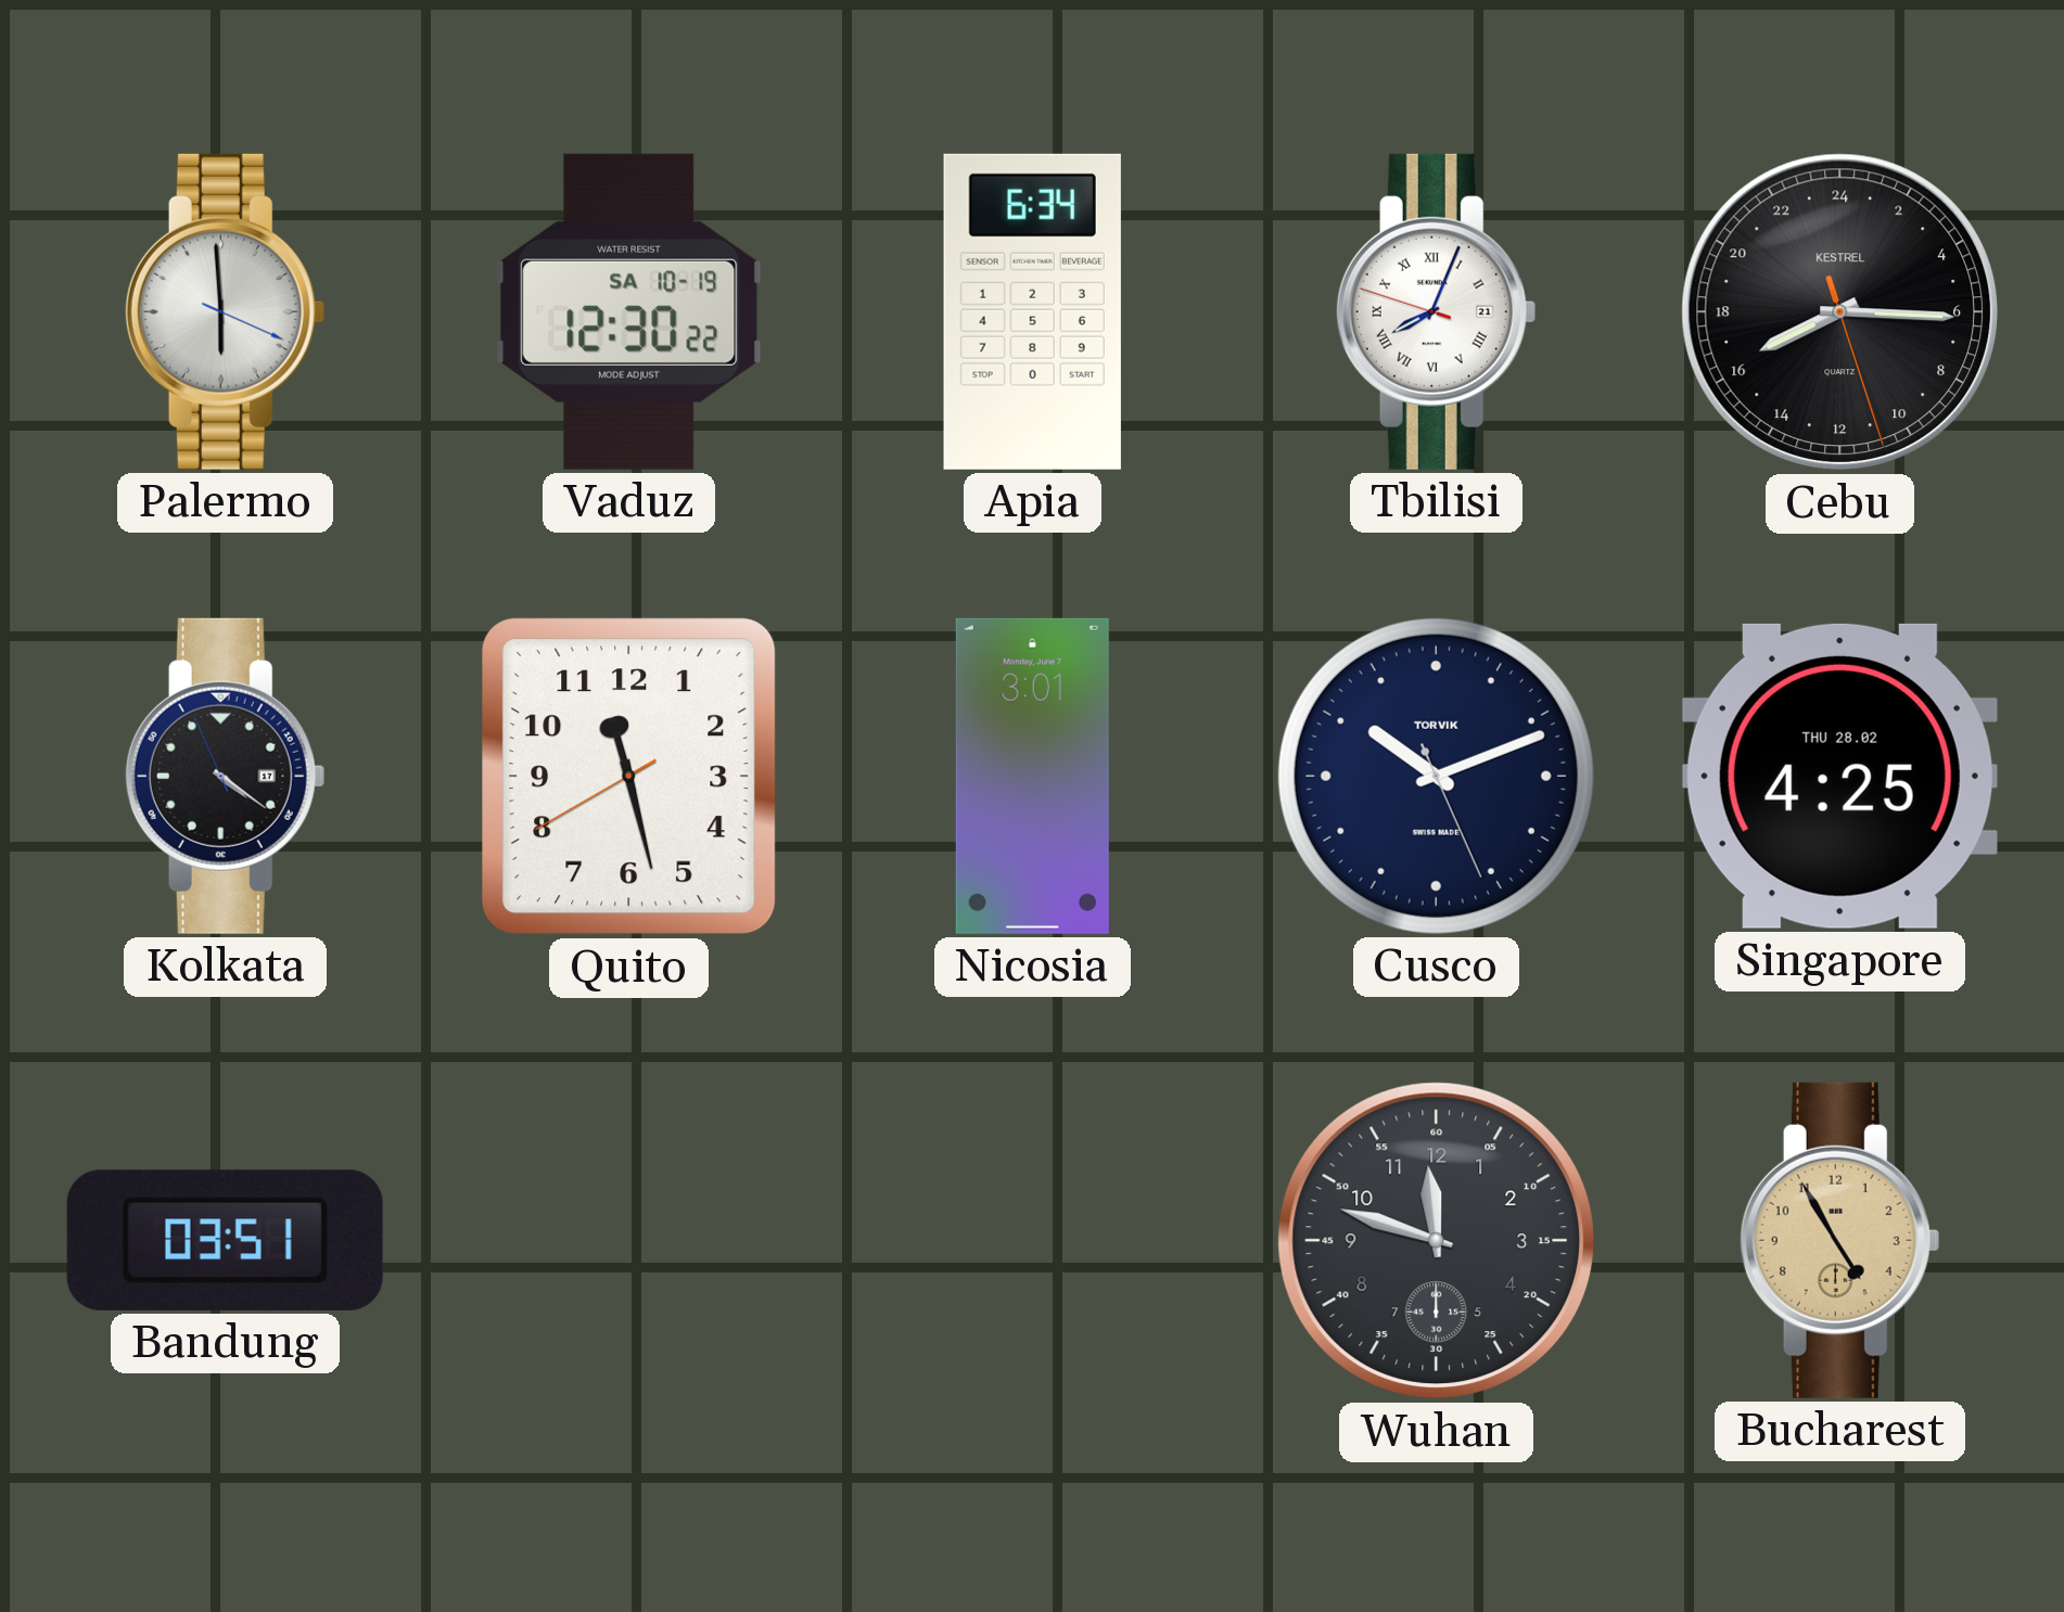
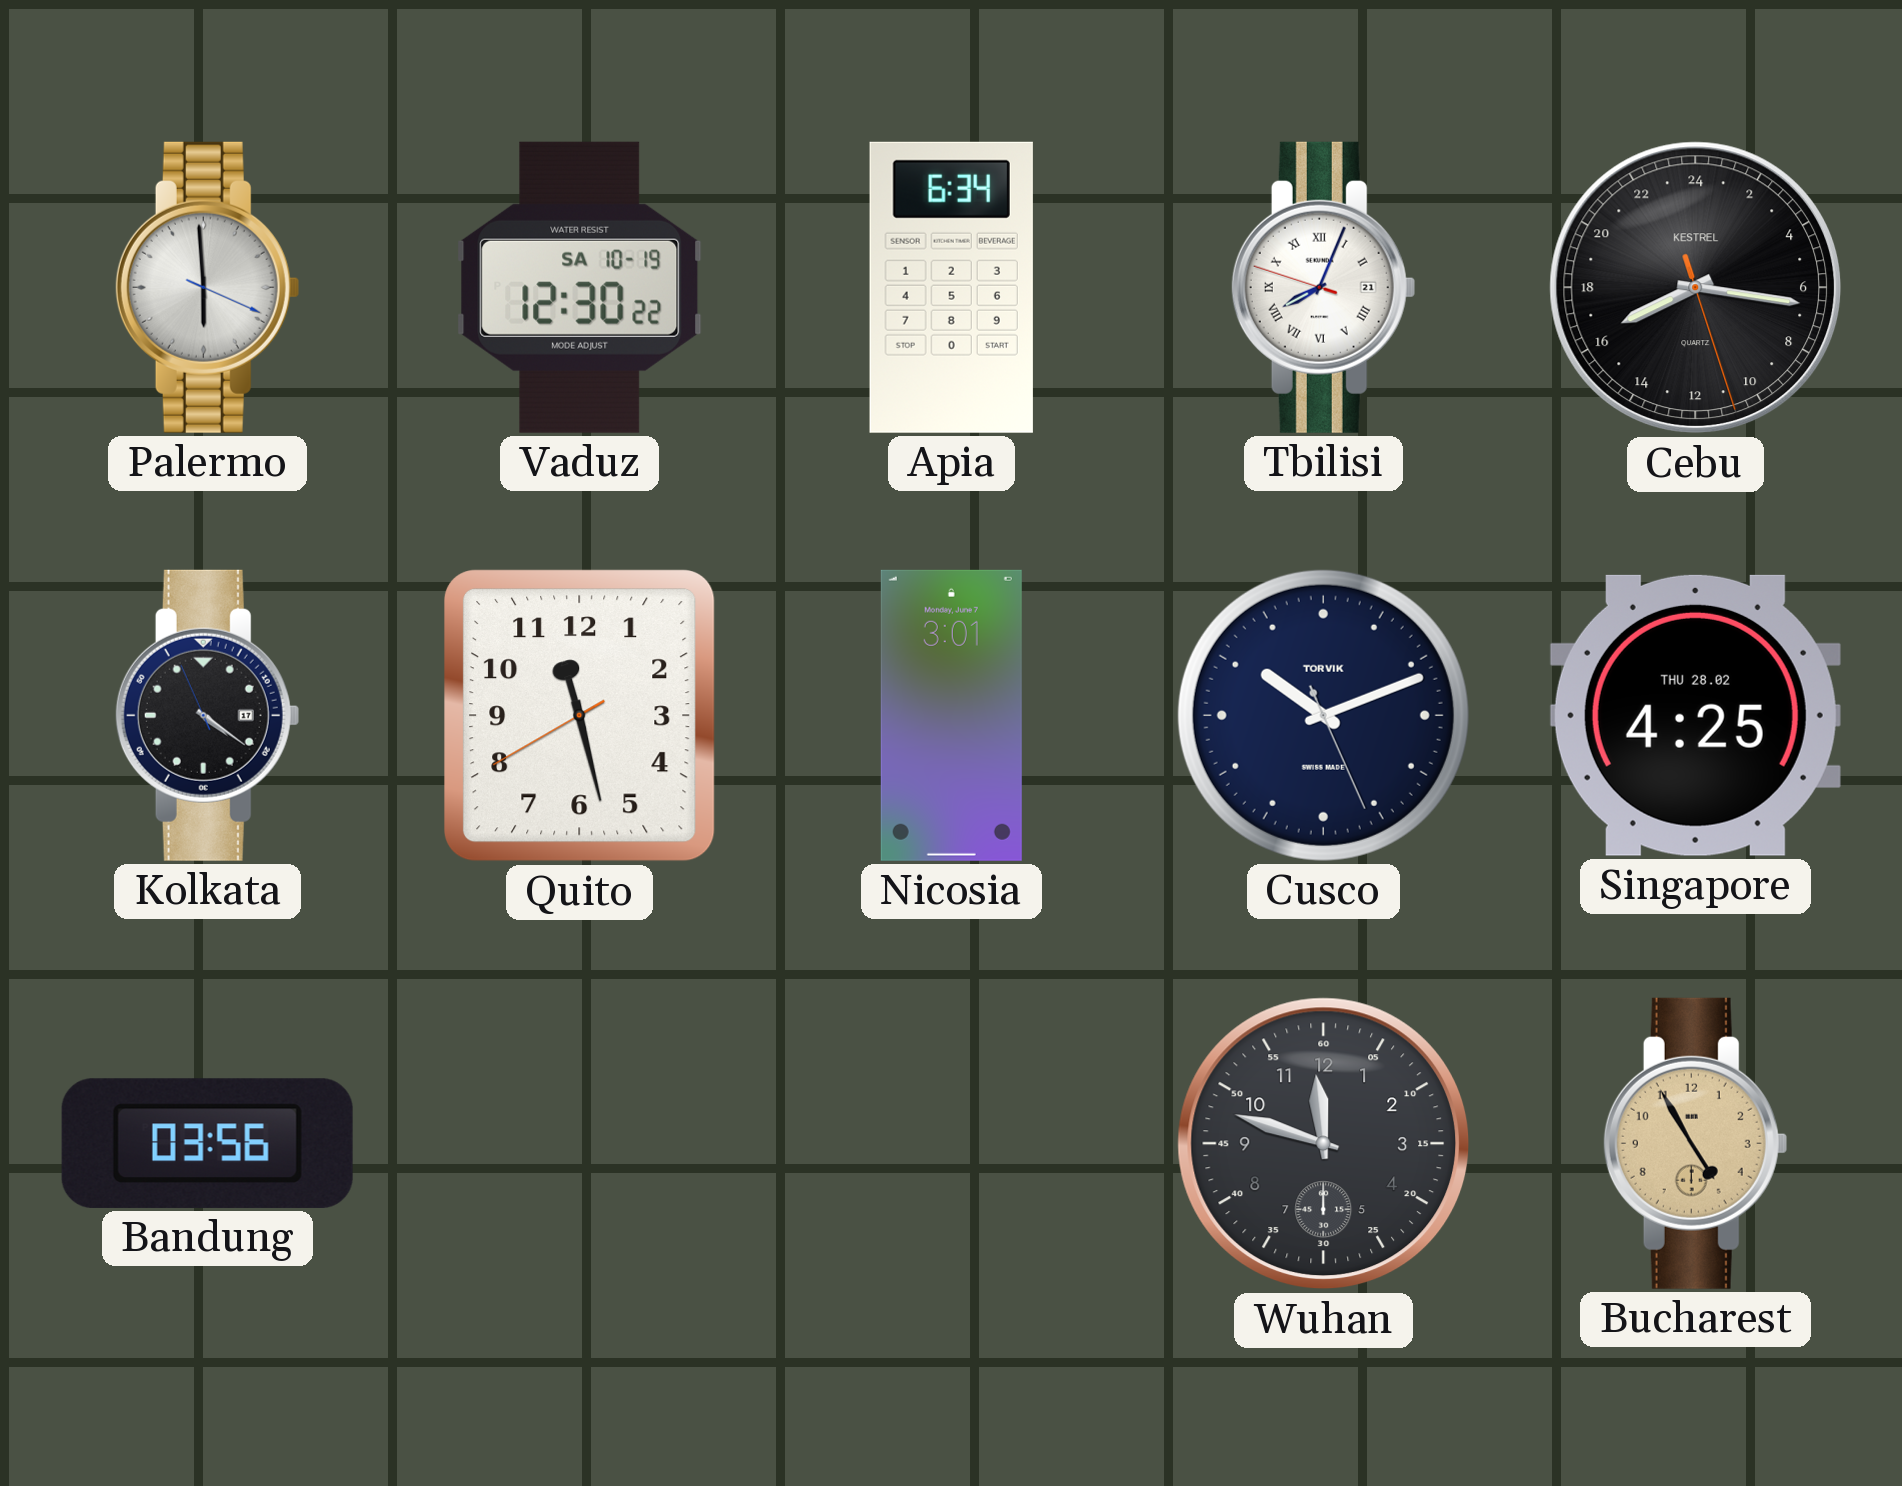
Cebu: 16:15 -> 16:16 (1696, 288)
Bandung: 03:51 -> 03:56 (207, 1143)
